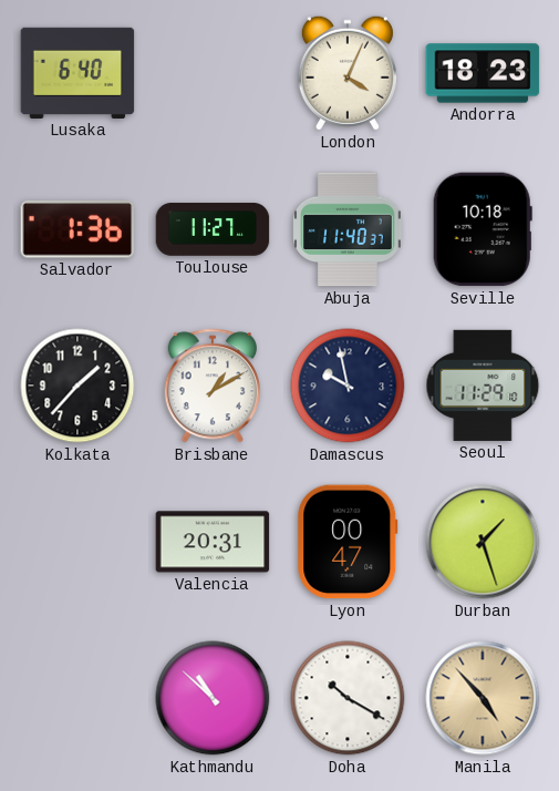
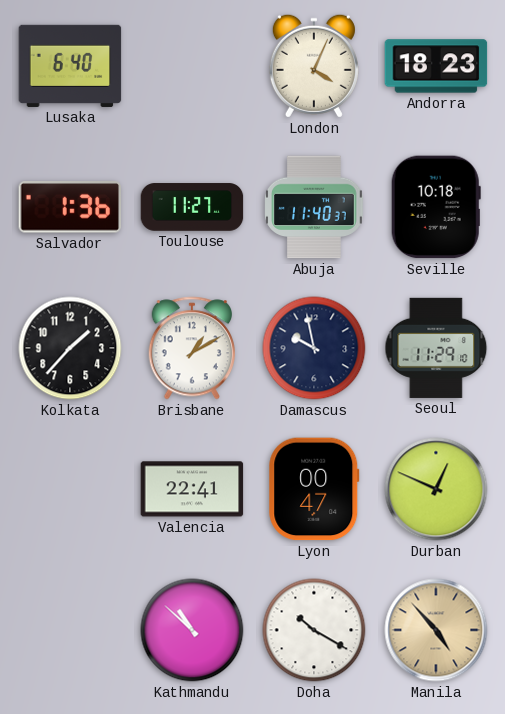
Valencia: 20:31 -> 22:41 (192, 489)
Durban: 1:27 -> 12:49 (436, 489)
